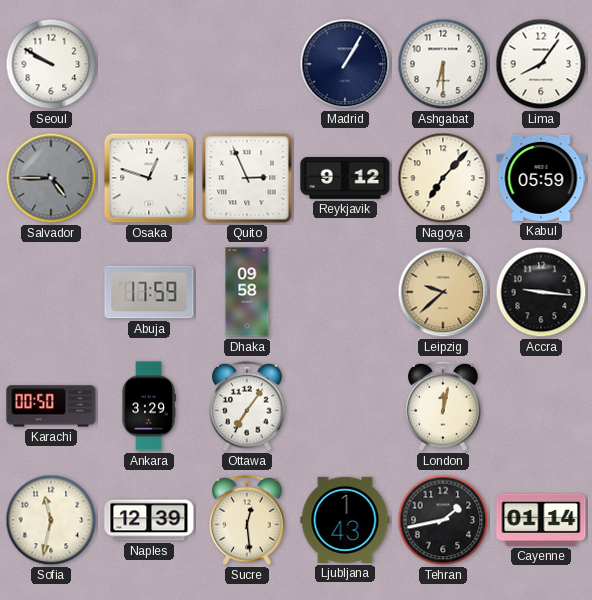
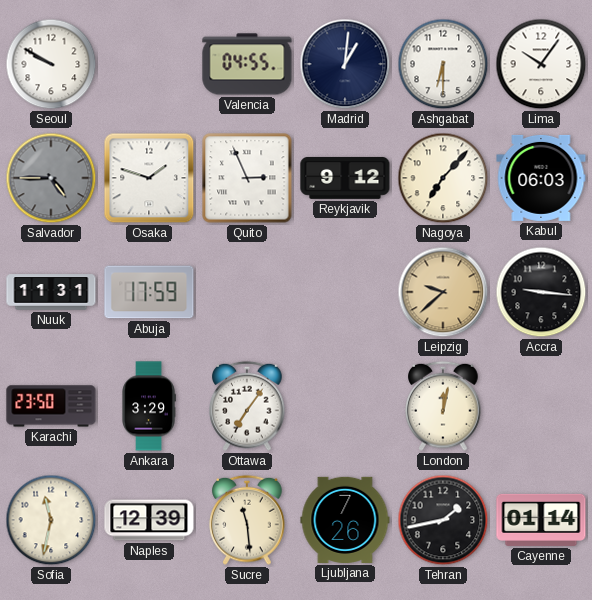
Valencia: none -> 04:55 (247, 64)
Madrid: 1:05 -> 1:01 (345, 64)
Lima: 8:06 -> 10:06 (541, 64)
Osaka: 12:48 -> 1:48 (149, 178)
Kabul: 05:59 -> 06:03 (541, 178)
Nuuk: none -> 11:31 (51, 292)
Dhaka: 09:58 -> none (247, 292)
Karachi: 00:50 -> 23:50 (51, 406)
Sucre: 12:29 -> 11:29 (247, 520)
Ljubljana: 1:43 -> 7:26 (345, 520)
